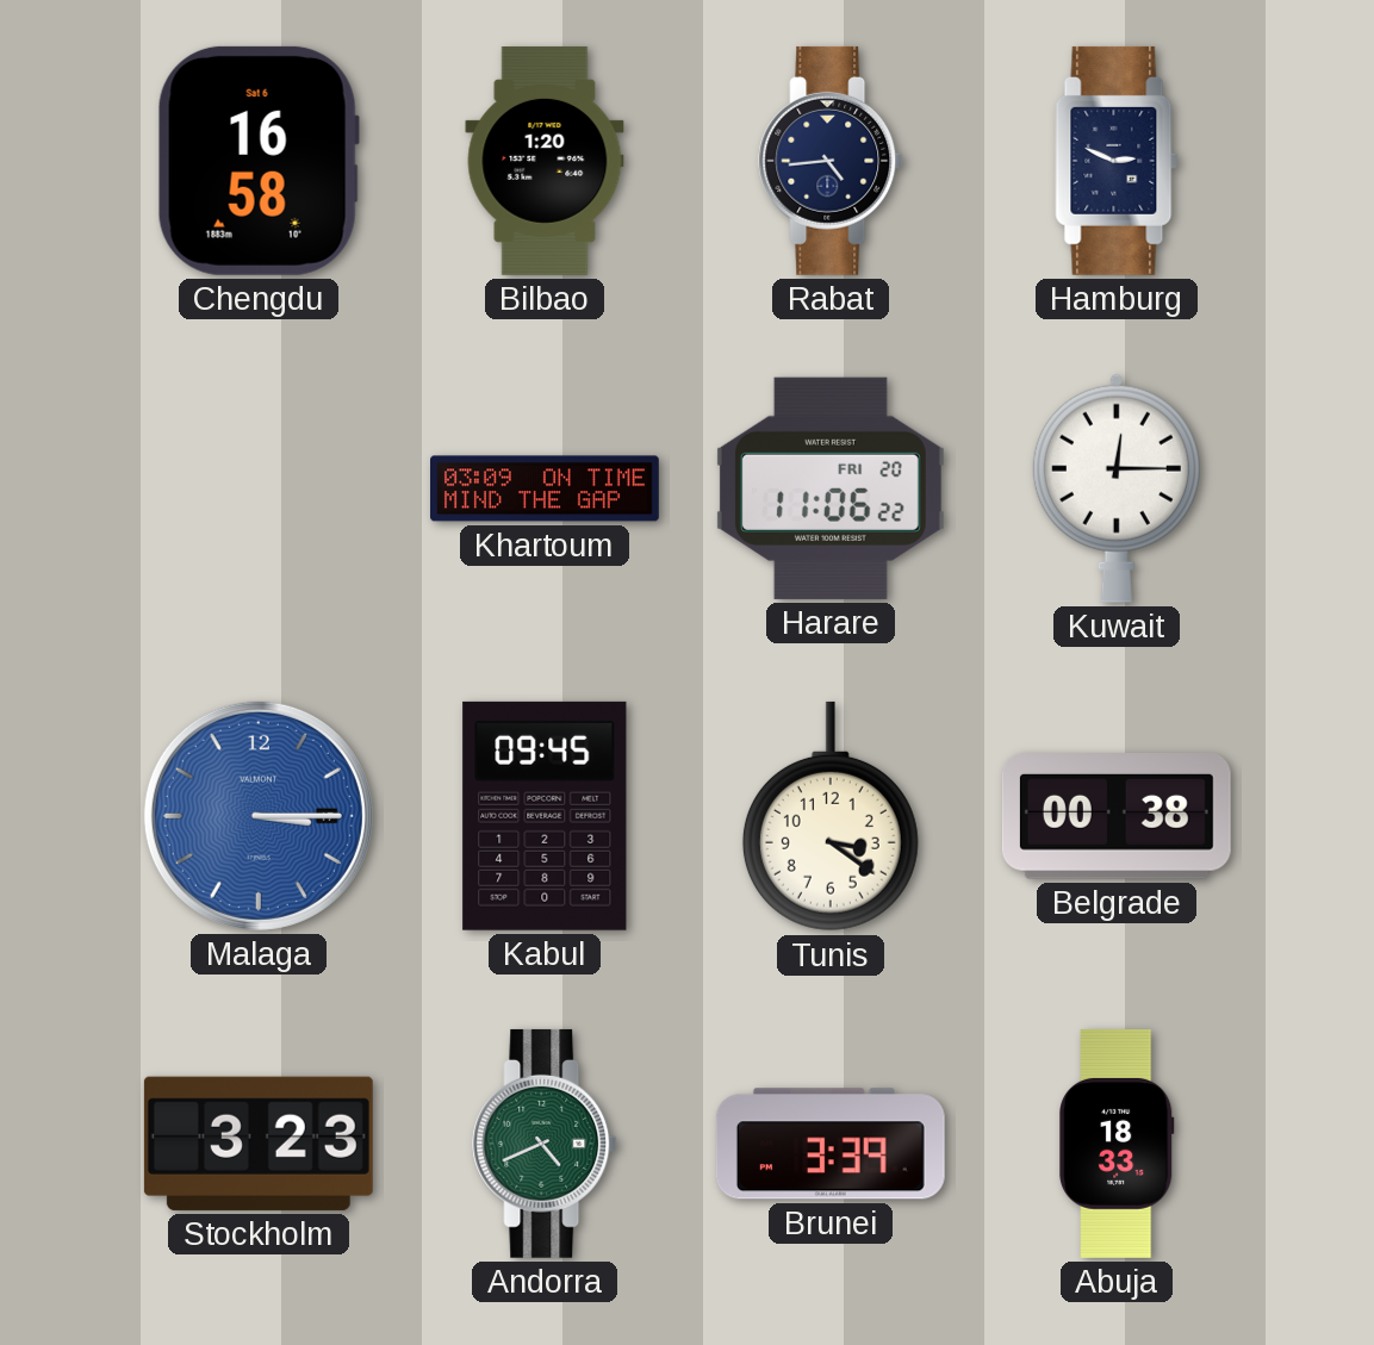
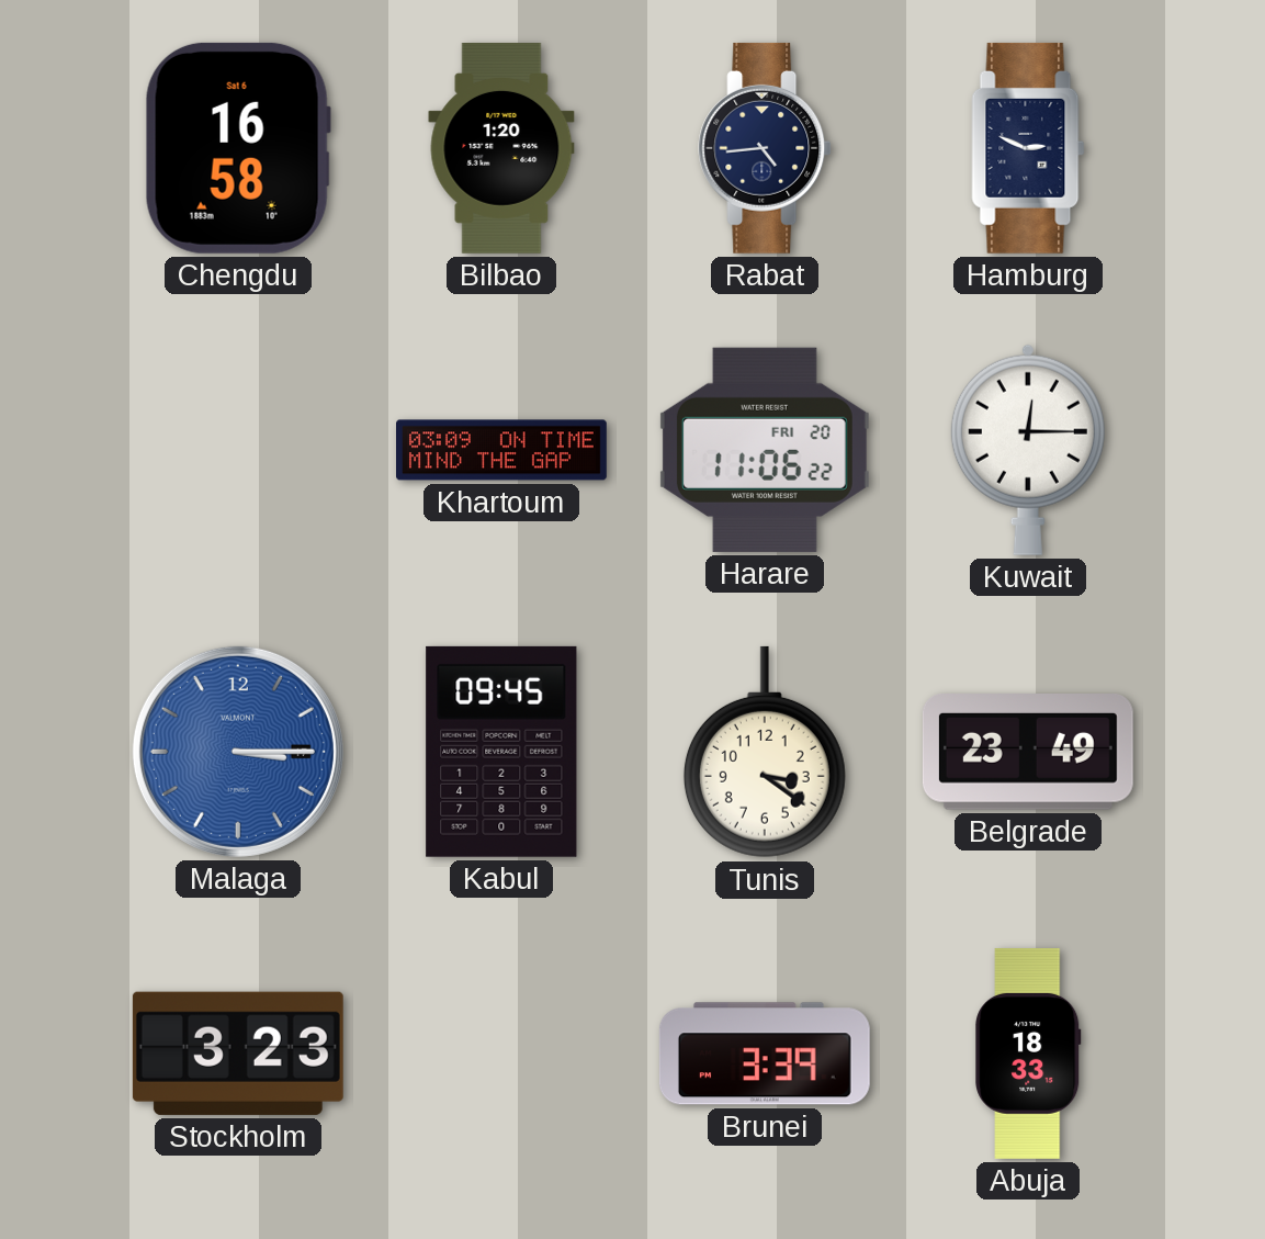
Belgrade: 00:38 -> 23:49 (1028, 753)
Andorra: 4:41 -> none (545, 1144)
